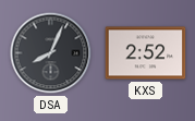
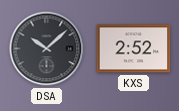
DSA: 8:04 -> 10:08 (47, 49)
